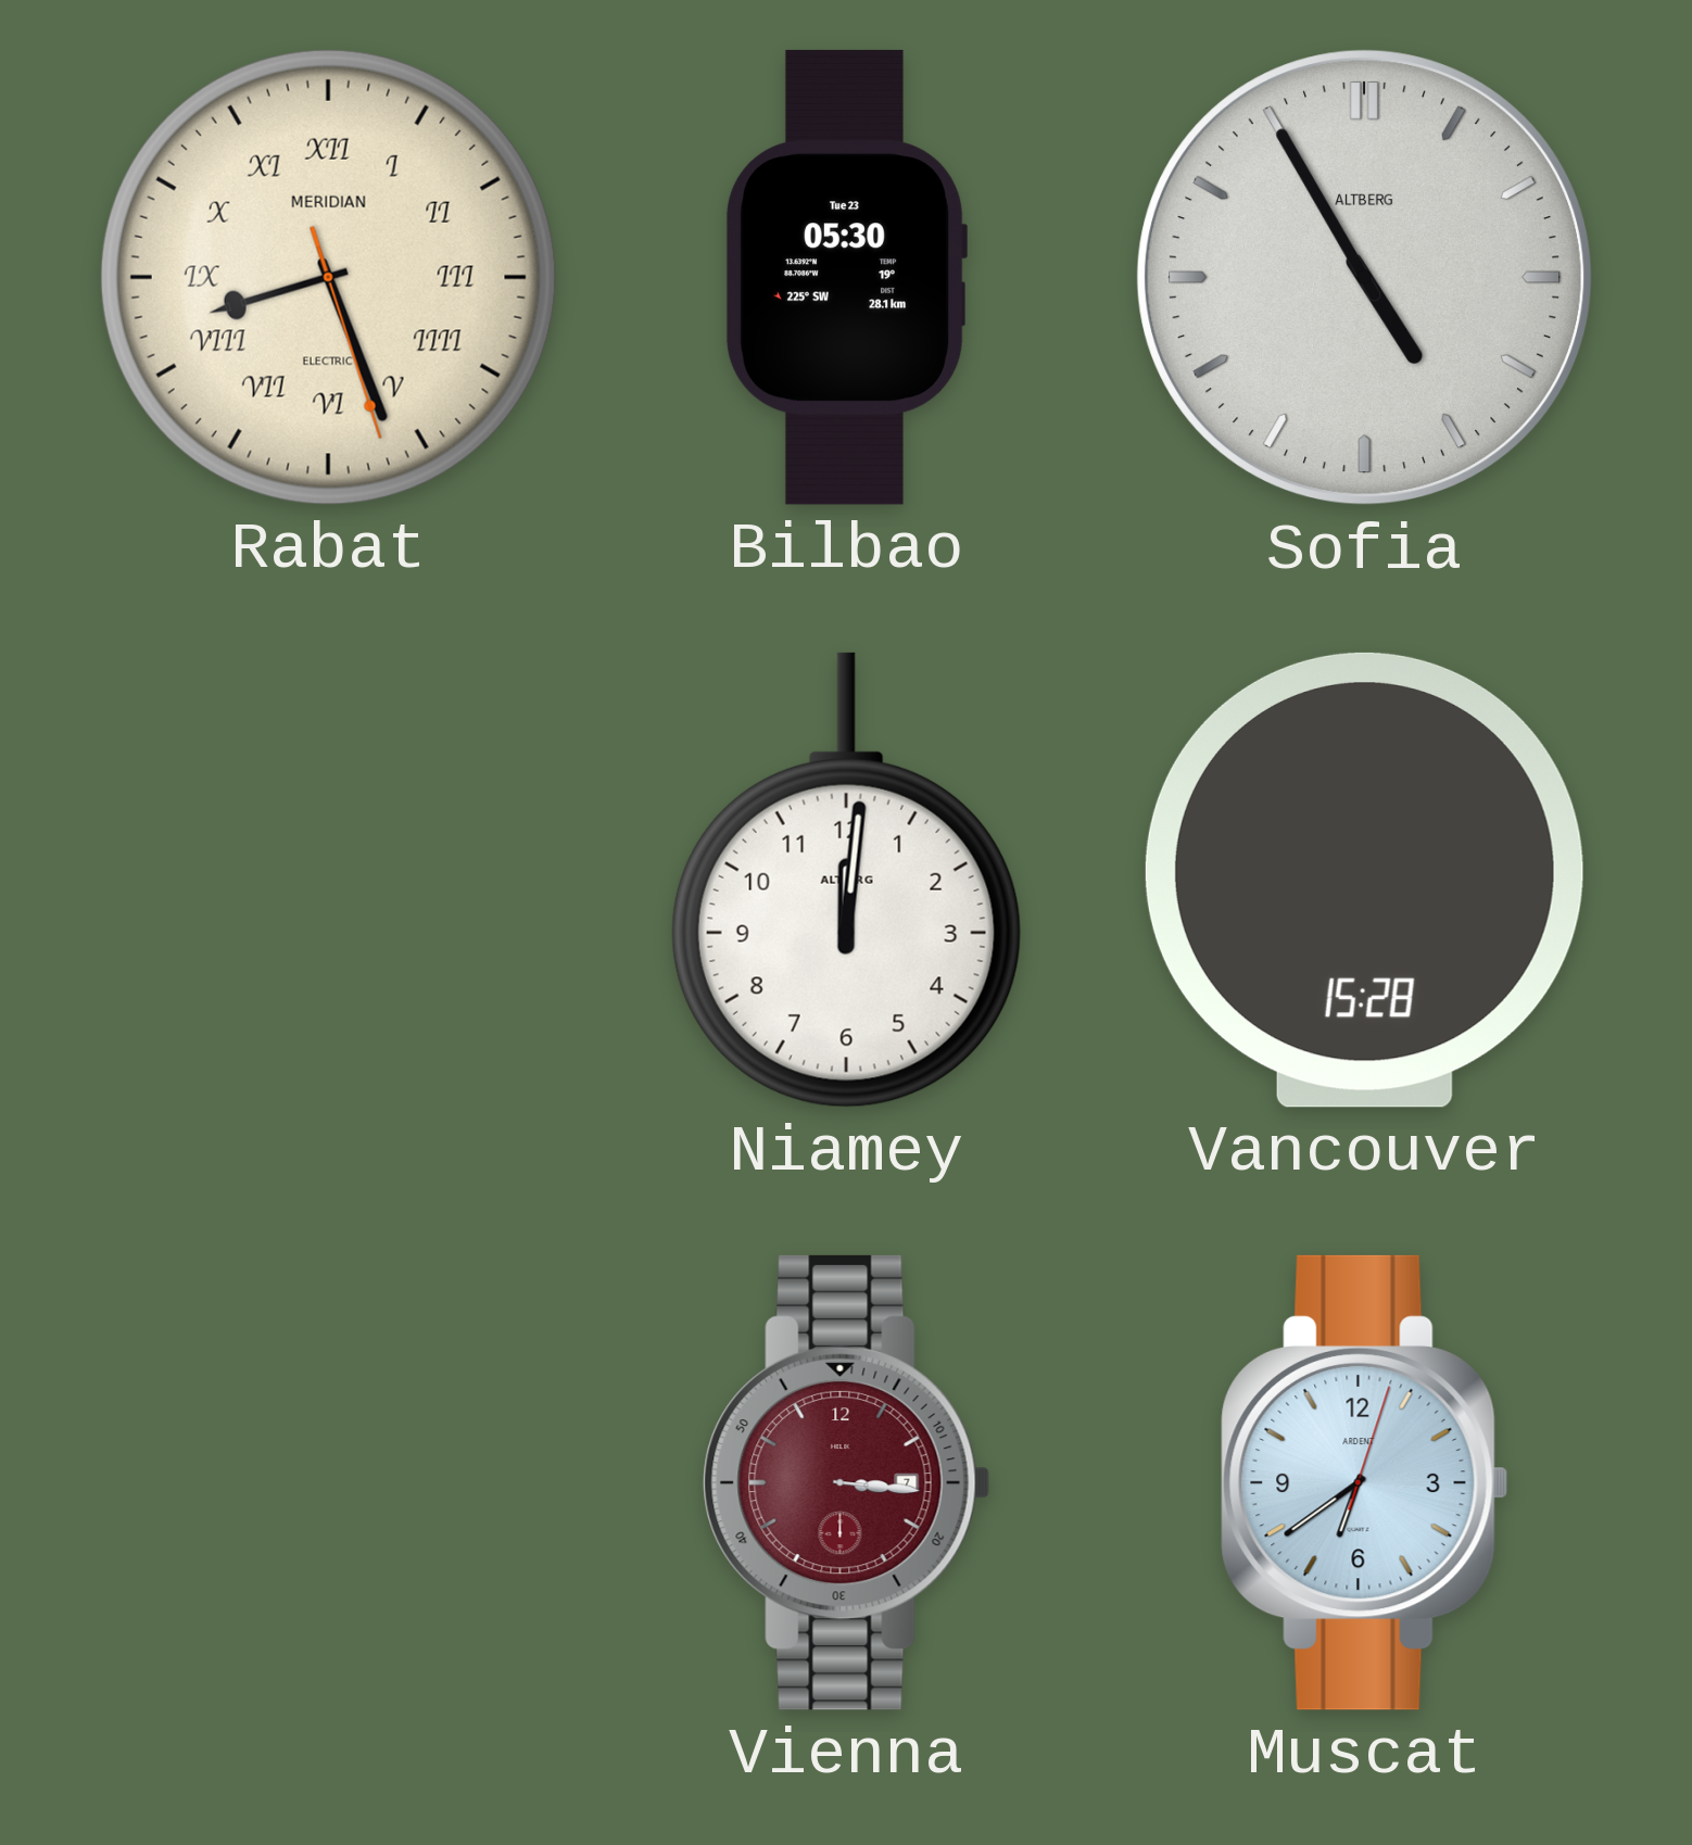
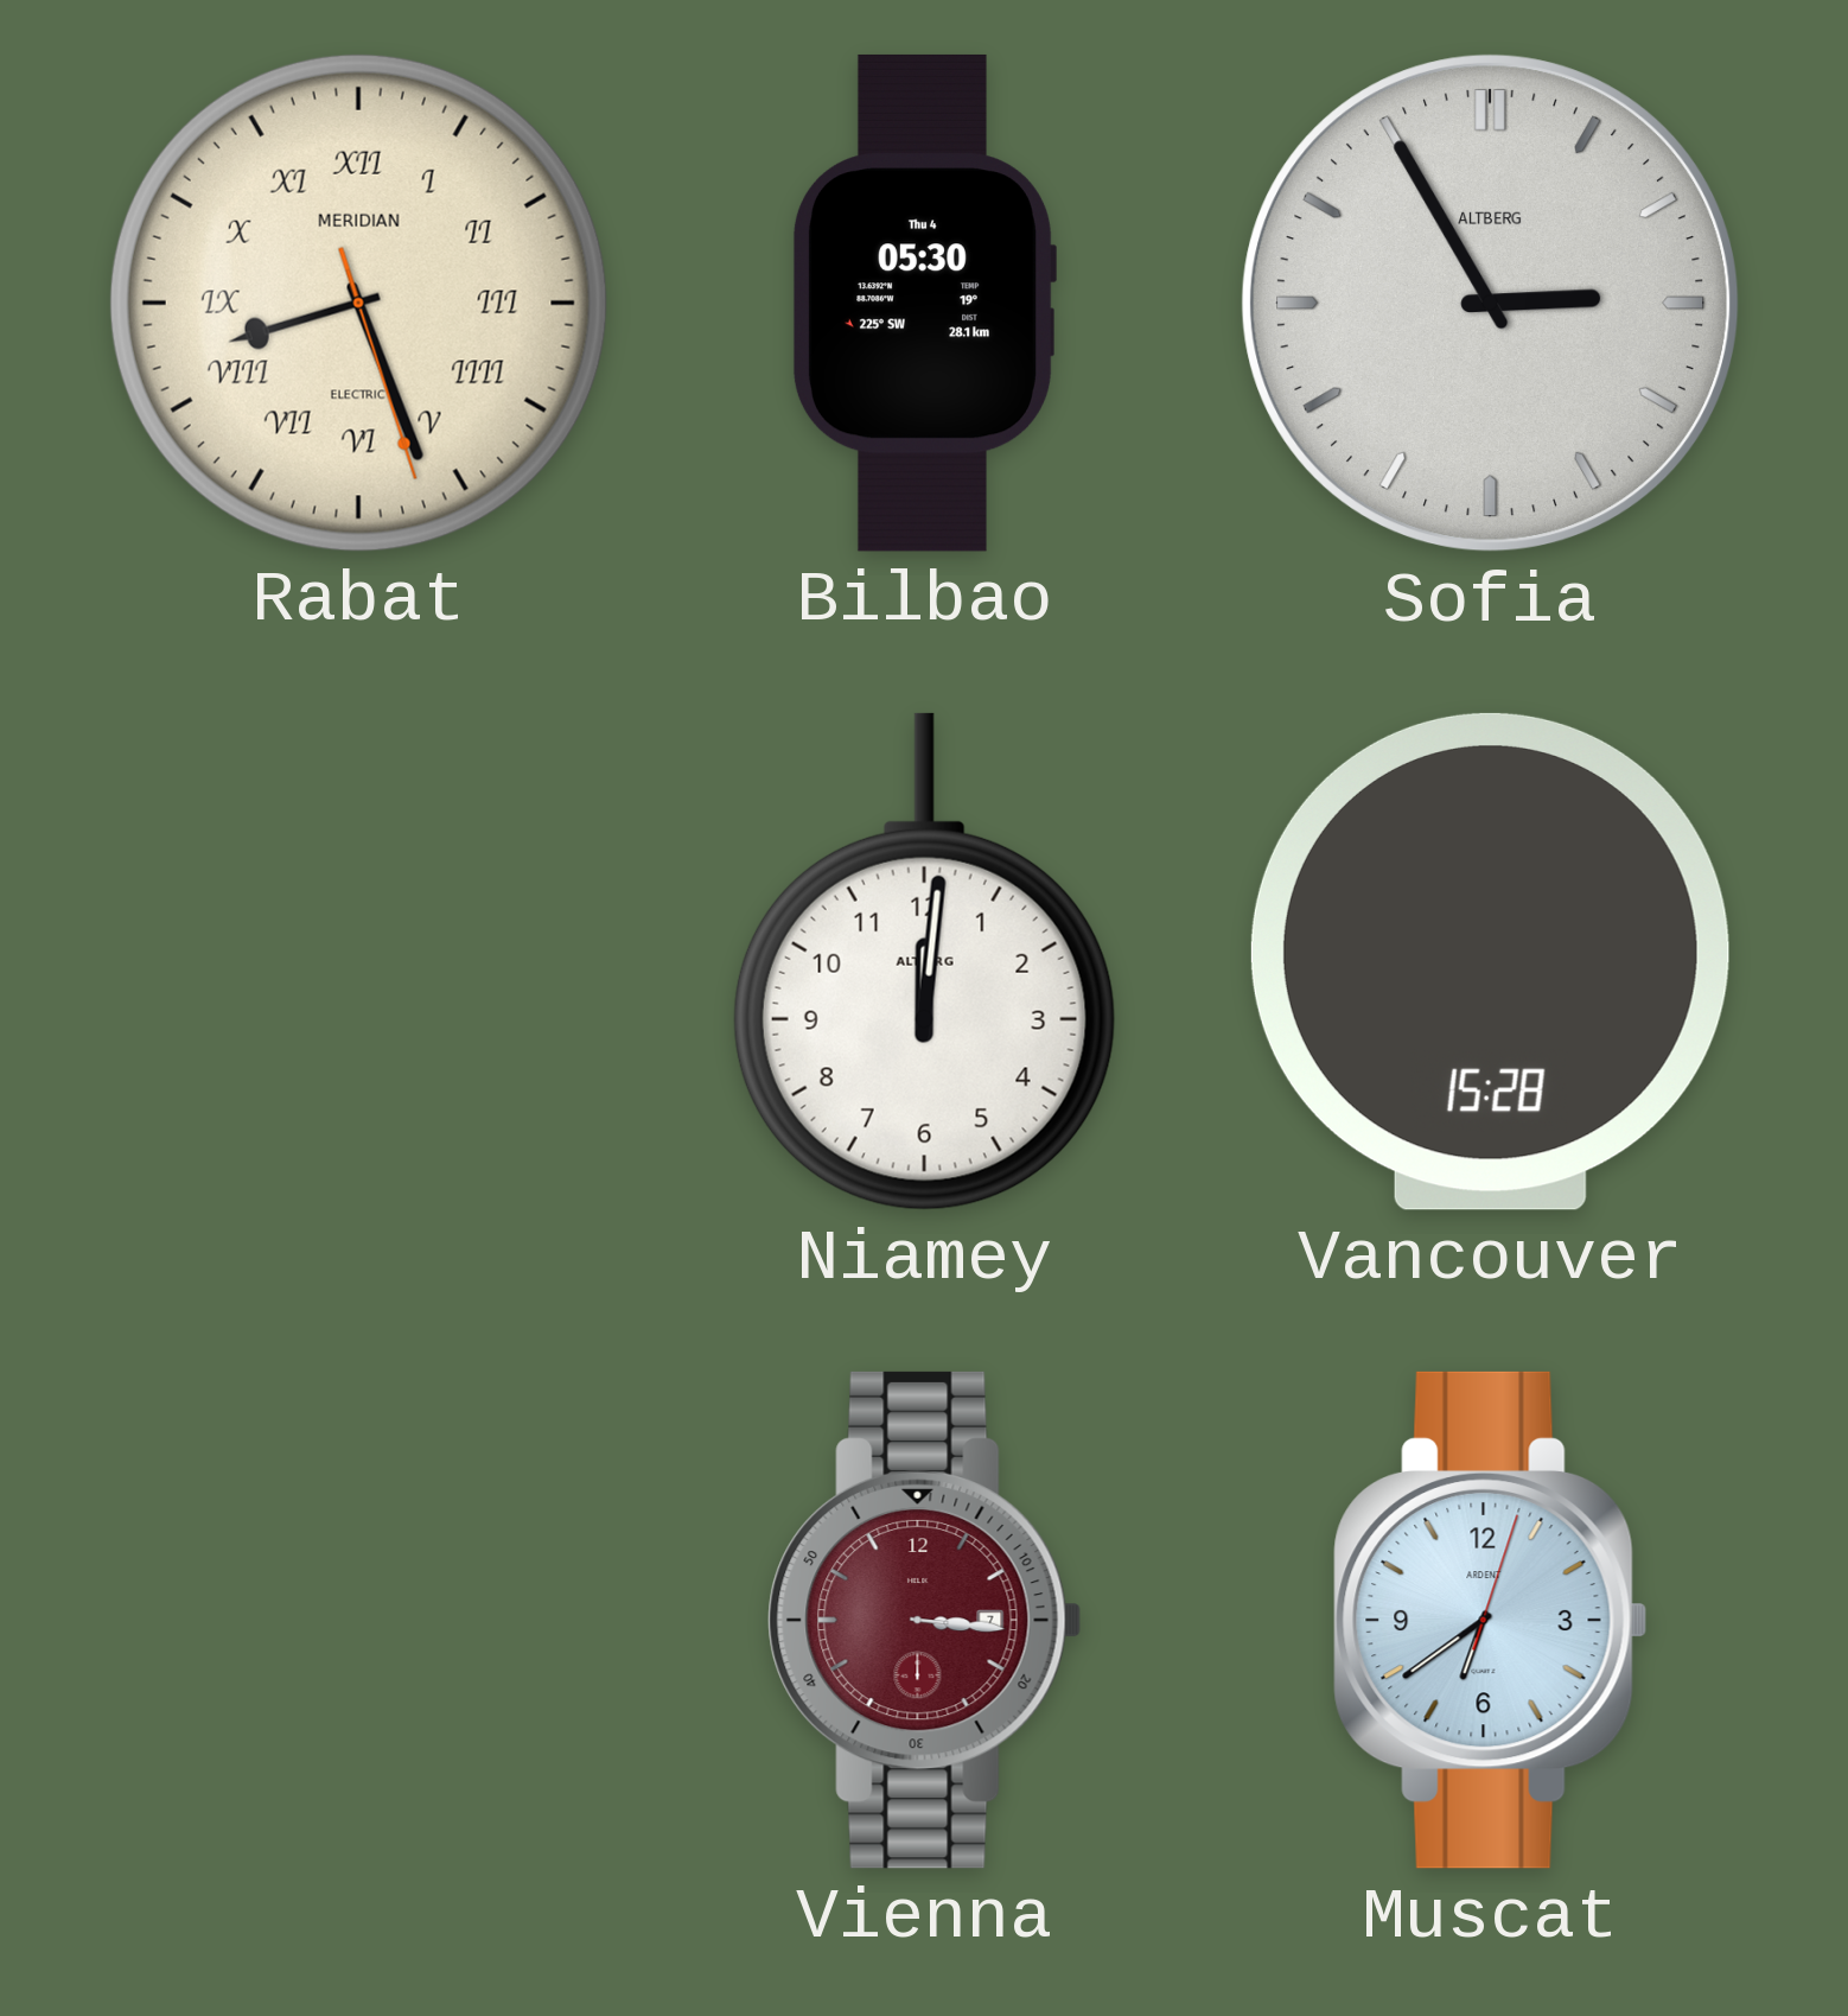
Bilbao date: Tue 23 -> Thu 4 (924, 303)
Sofia: 4:55 -> 2:55 (1491, 304)
